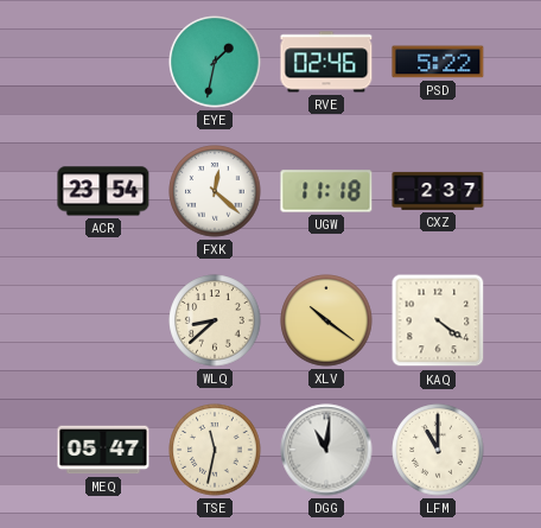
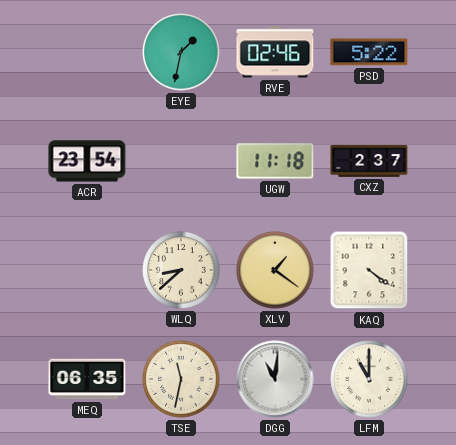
FXK: 12:22 -> none (215, 191)
XLV: 10:21 -> 1:21 (275, 270)
MEQ: 05:47 -> 06:35 (87, 379)
